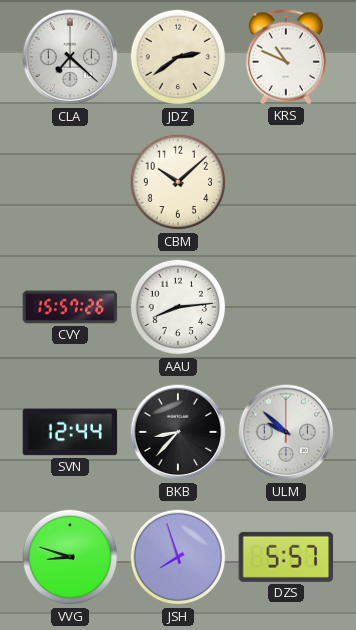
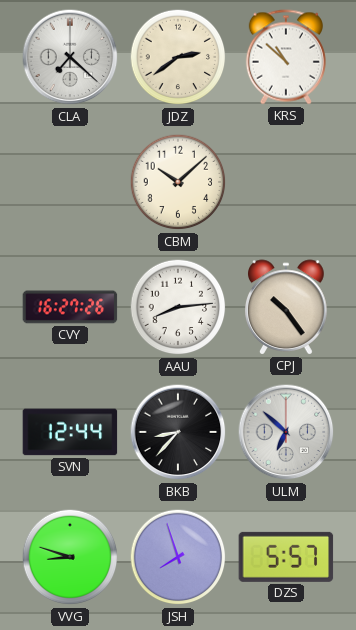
KRS: 10:49 -> 10:52 (286, 57)
CVY: 15:57 -> 16:27 (70, 307)
CPJ: none -> 10:24 (287, 307)
ULM: 9:52 -> 6:52 (286, 432)
